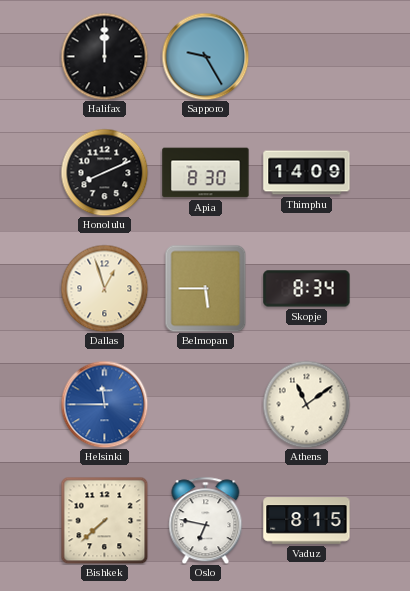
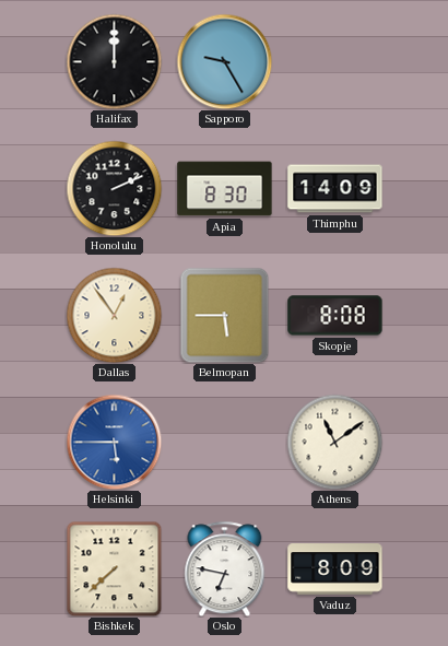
Honolulu: 8:11 -> 2:11 (114, 188)
Dallas: 12:57 -> 12:54 (114, 315)
Skopje: 8:34 -> 8:08 (335, 316)
Helsinki: 11:45 -> 5:45 (114, 442)
Vaduz: 8:15 -> 8:09 (335, 569)
